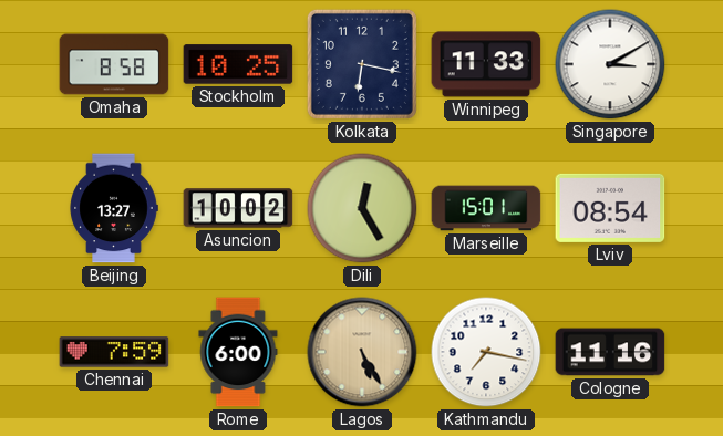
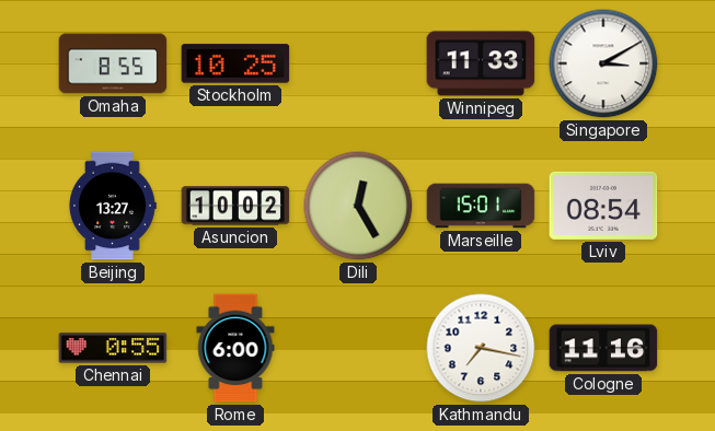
Omaha: 8:58 -> 8:55 (113, 63)
Kolkata: 6:17 -> none (362, 64)
Chennai: 7:59 -> 0:55 (113, 348)
Lagos: 5:25 -> none (362, 352)
